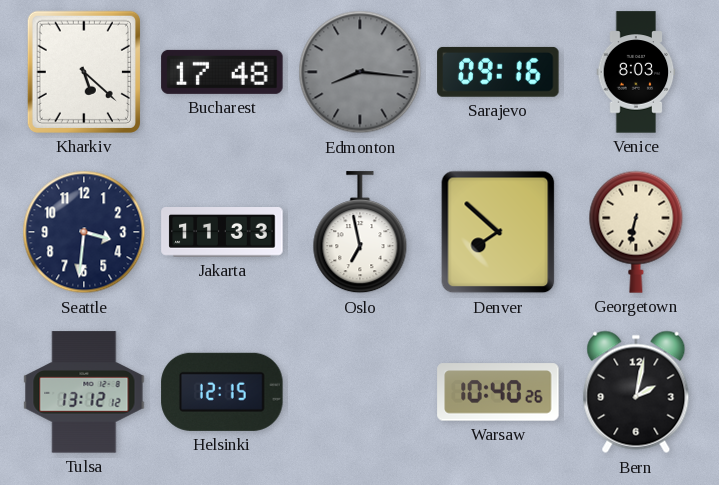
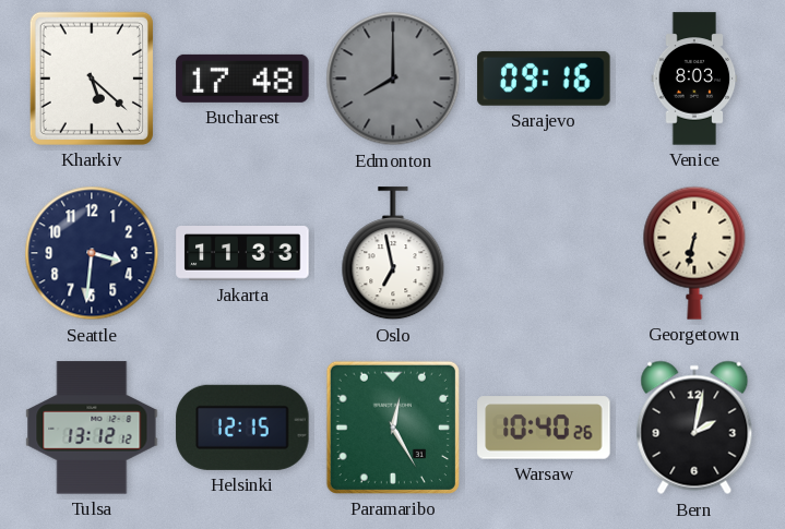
Edmonton: 8:16 -> 8:00 (393, 79)
Denver: 7:52 -> none (498, 232)
Paramaribo: none -> 12:25 (393, 428)
